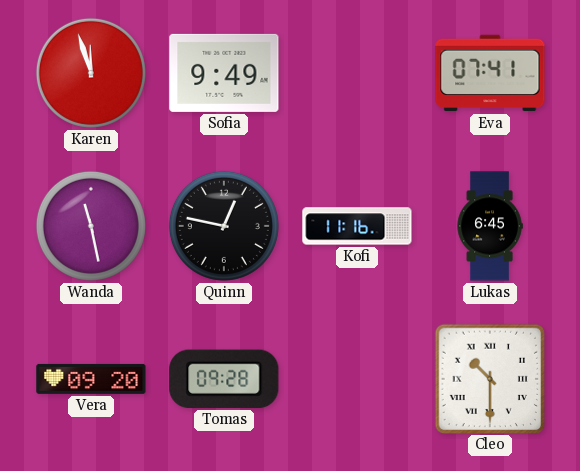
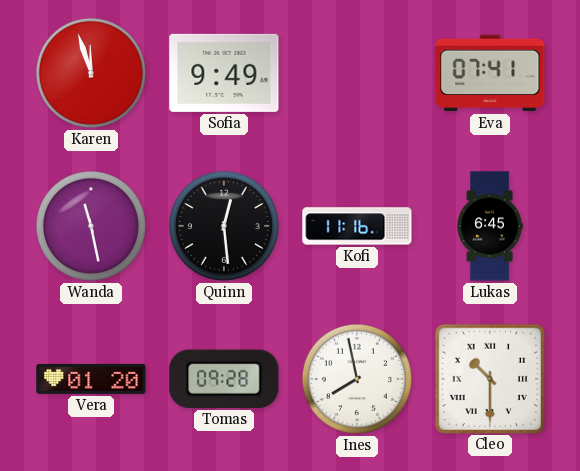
Quinn: 12:47 -> 12:29 (224, 226)
Vera: 09:20 -> 01:20 (91, 379)
Ines: none -> 7:58 (357, 379)
